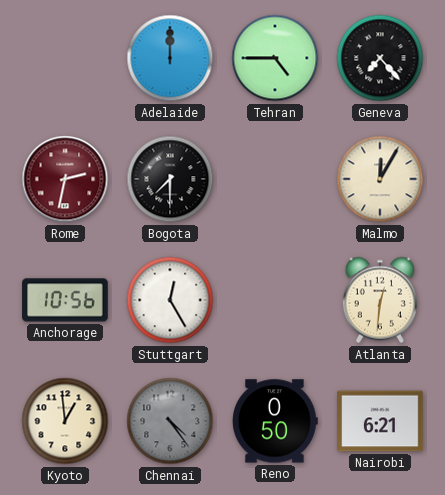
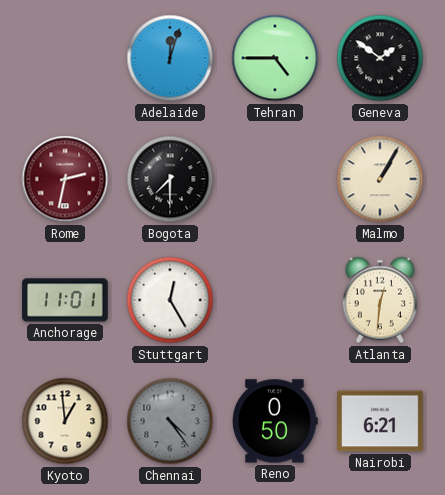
Adelaide: 12:00 -> 12:03 (170, 58)
Geneva: 7:23 -> 1:51 (380, 58)
Malmo: 12:05 -> 1:05 (380, 179)
Anchorage: 10:56 -> 11:01 (65, 300)
